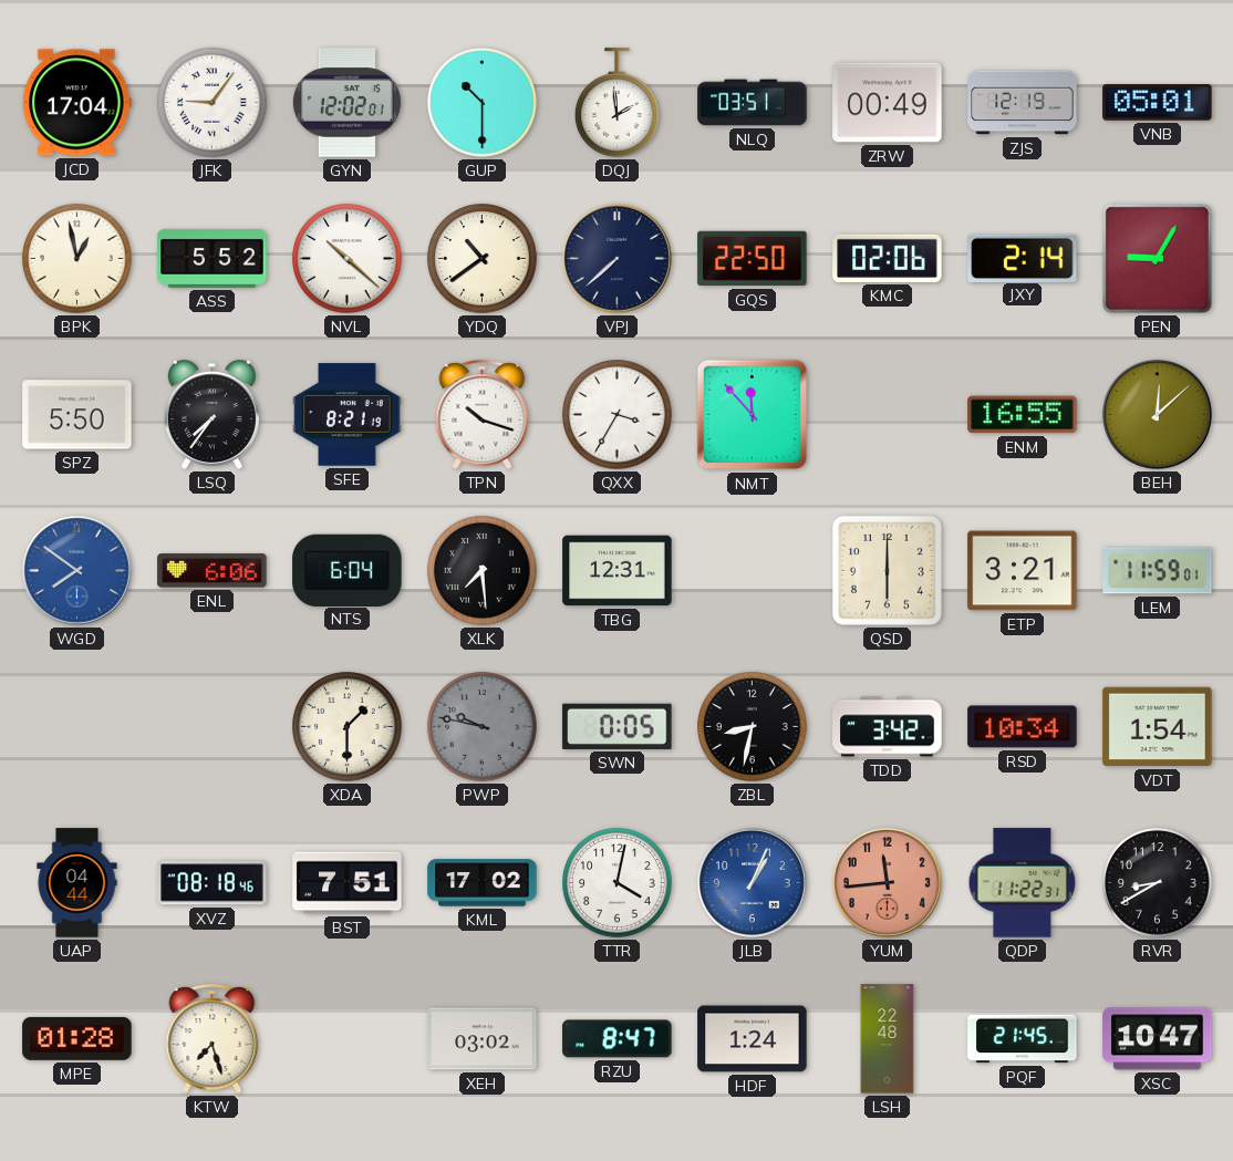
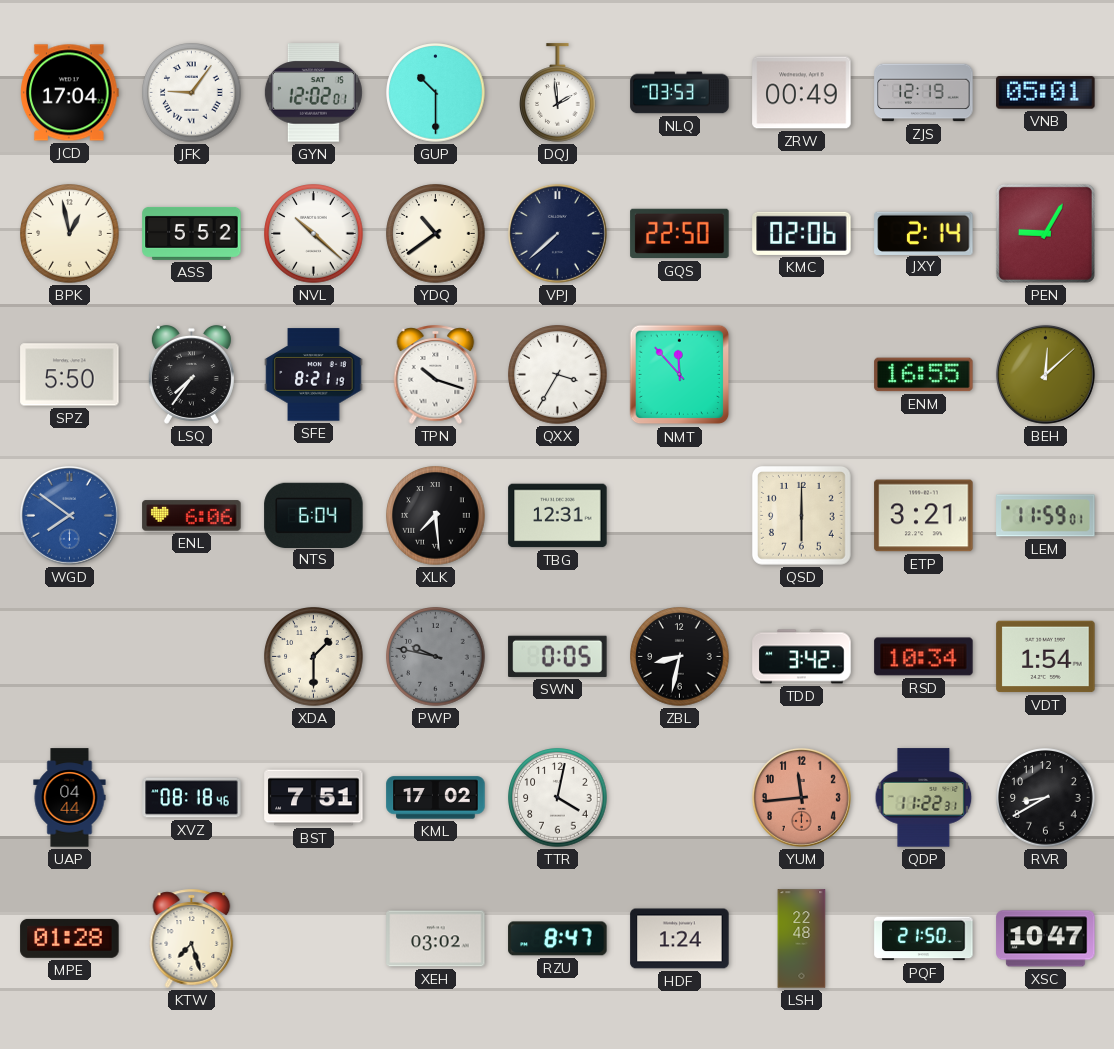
NLQ: 03:51 -> 03:53 (680, 93)
JLB: 1:04 -> none (752, 882)
PQF: 21:45 -> 21:50 (924, 939)
